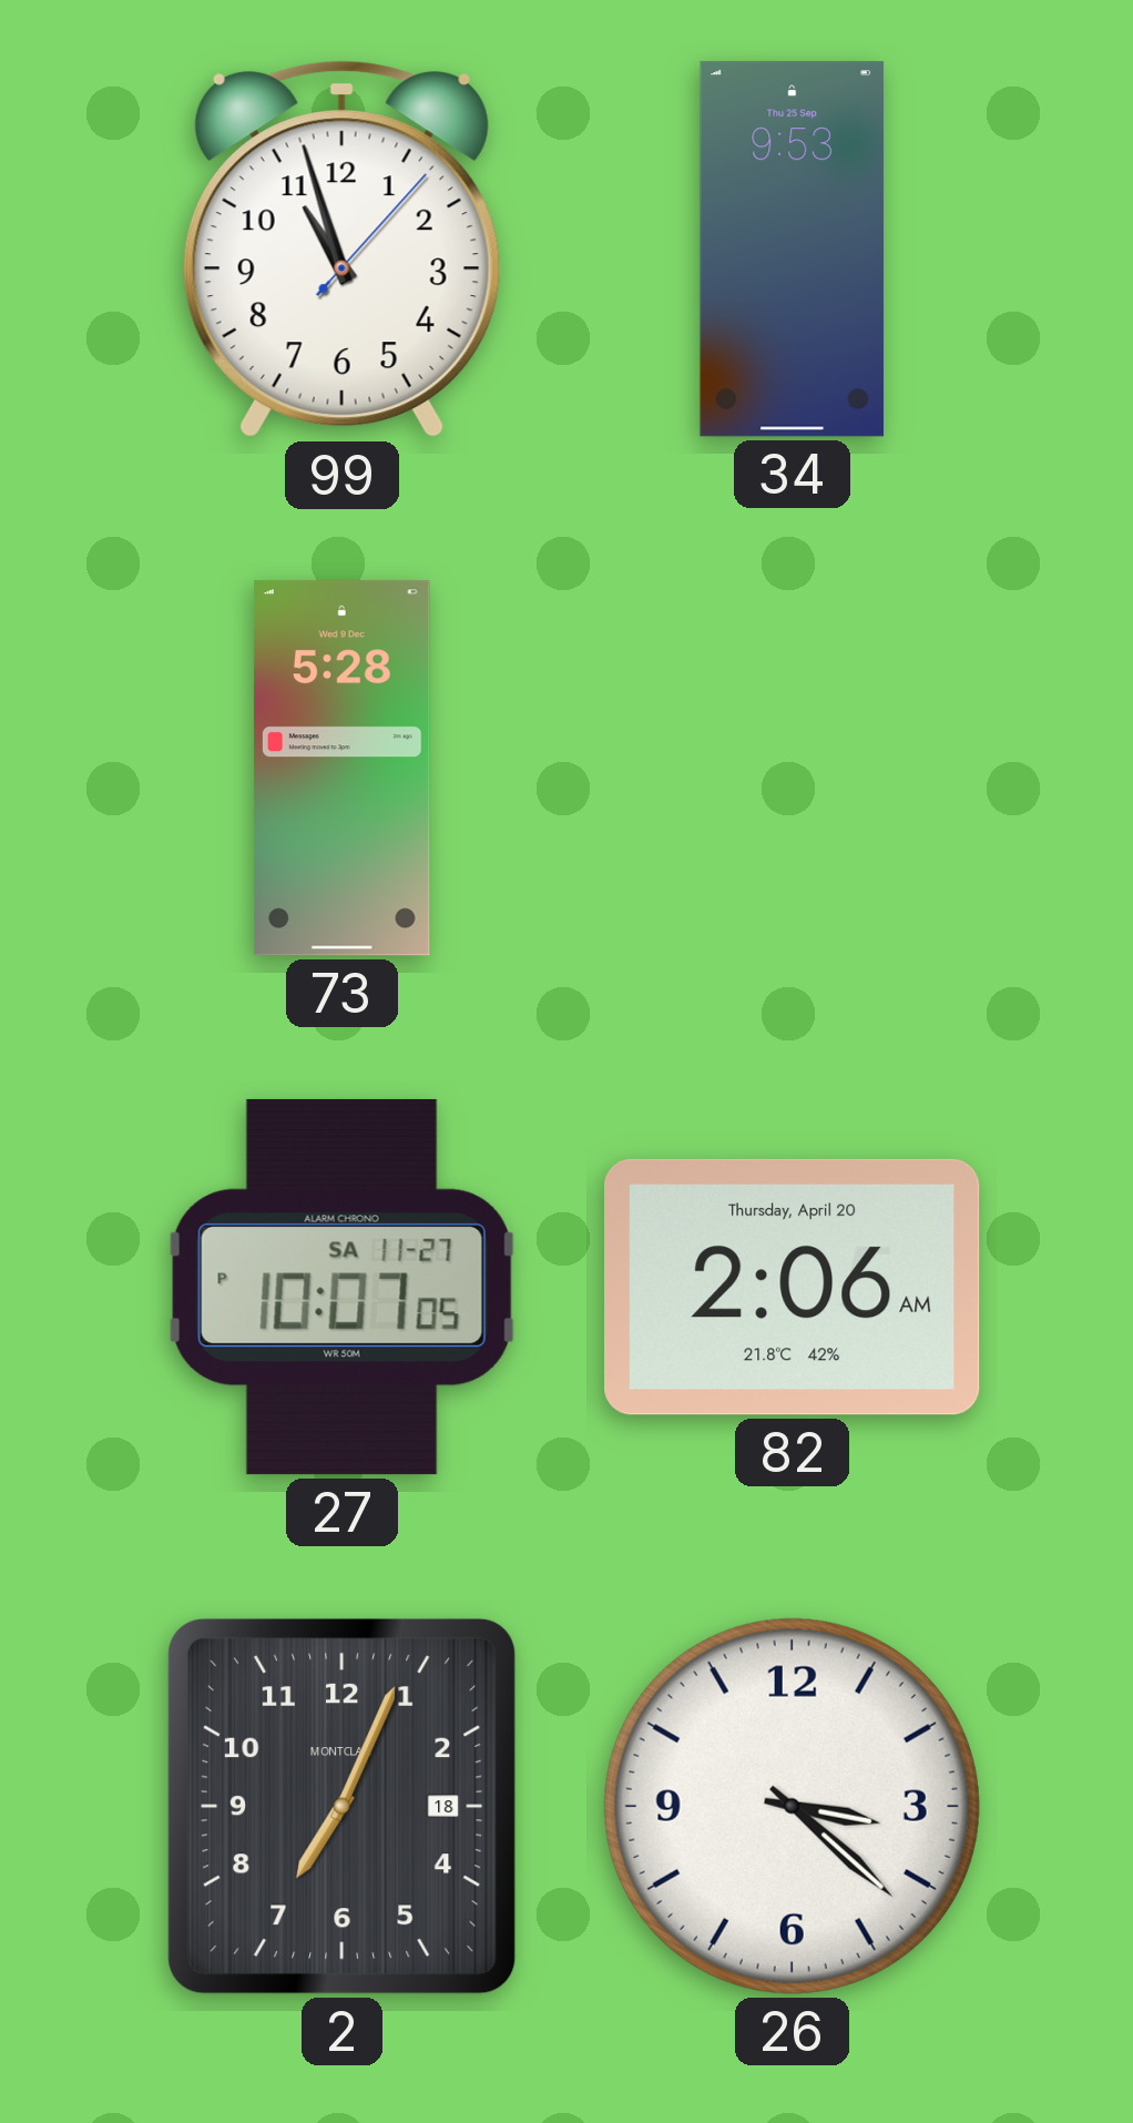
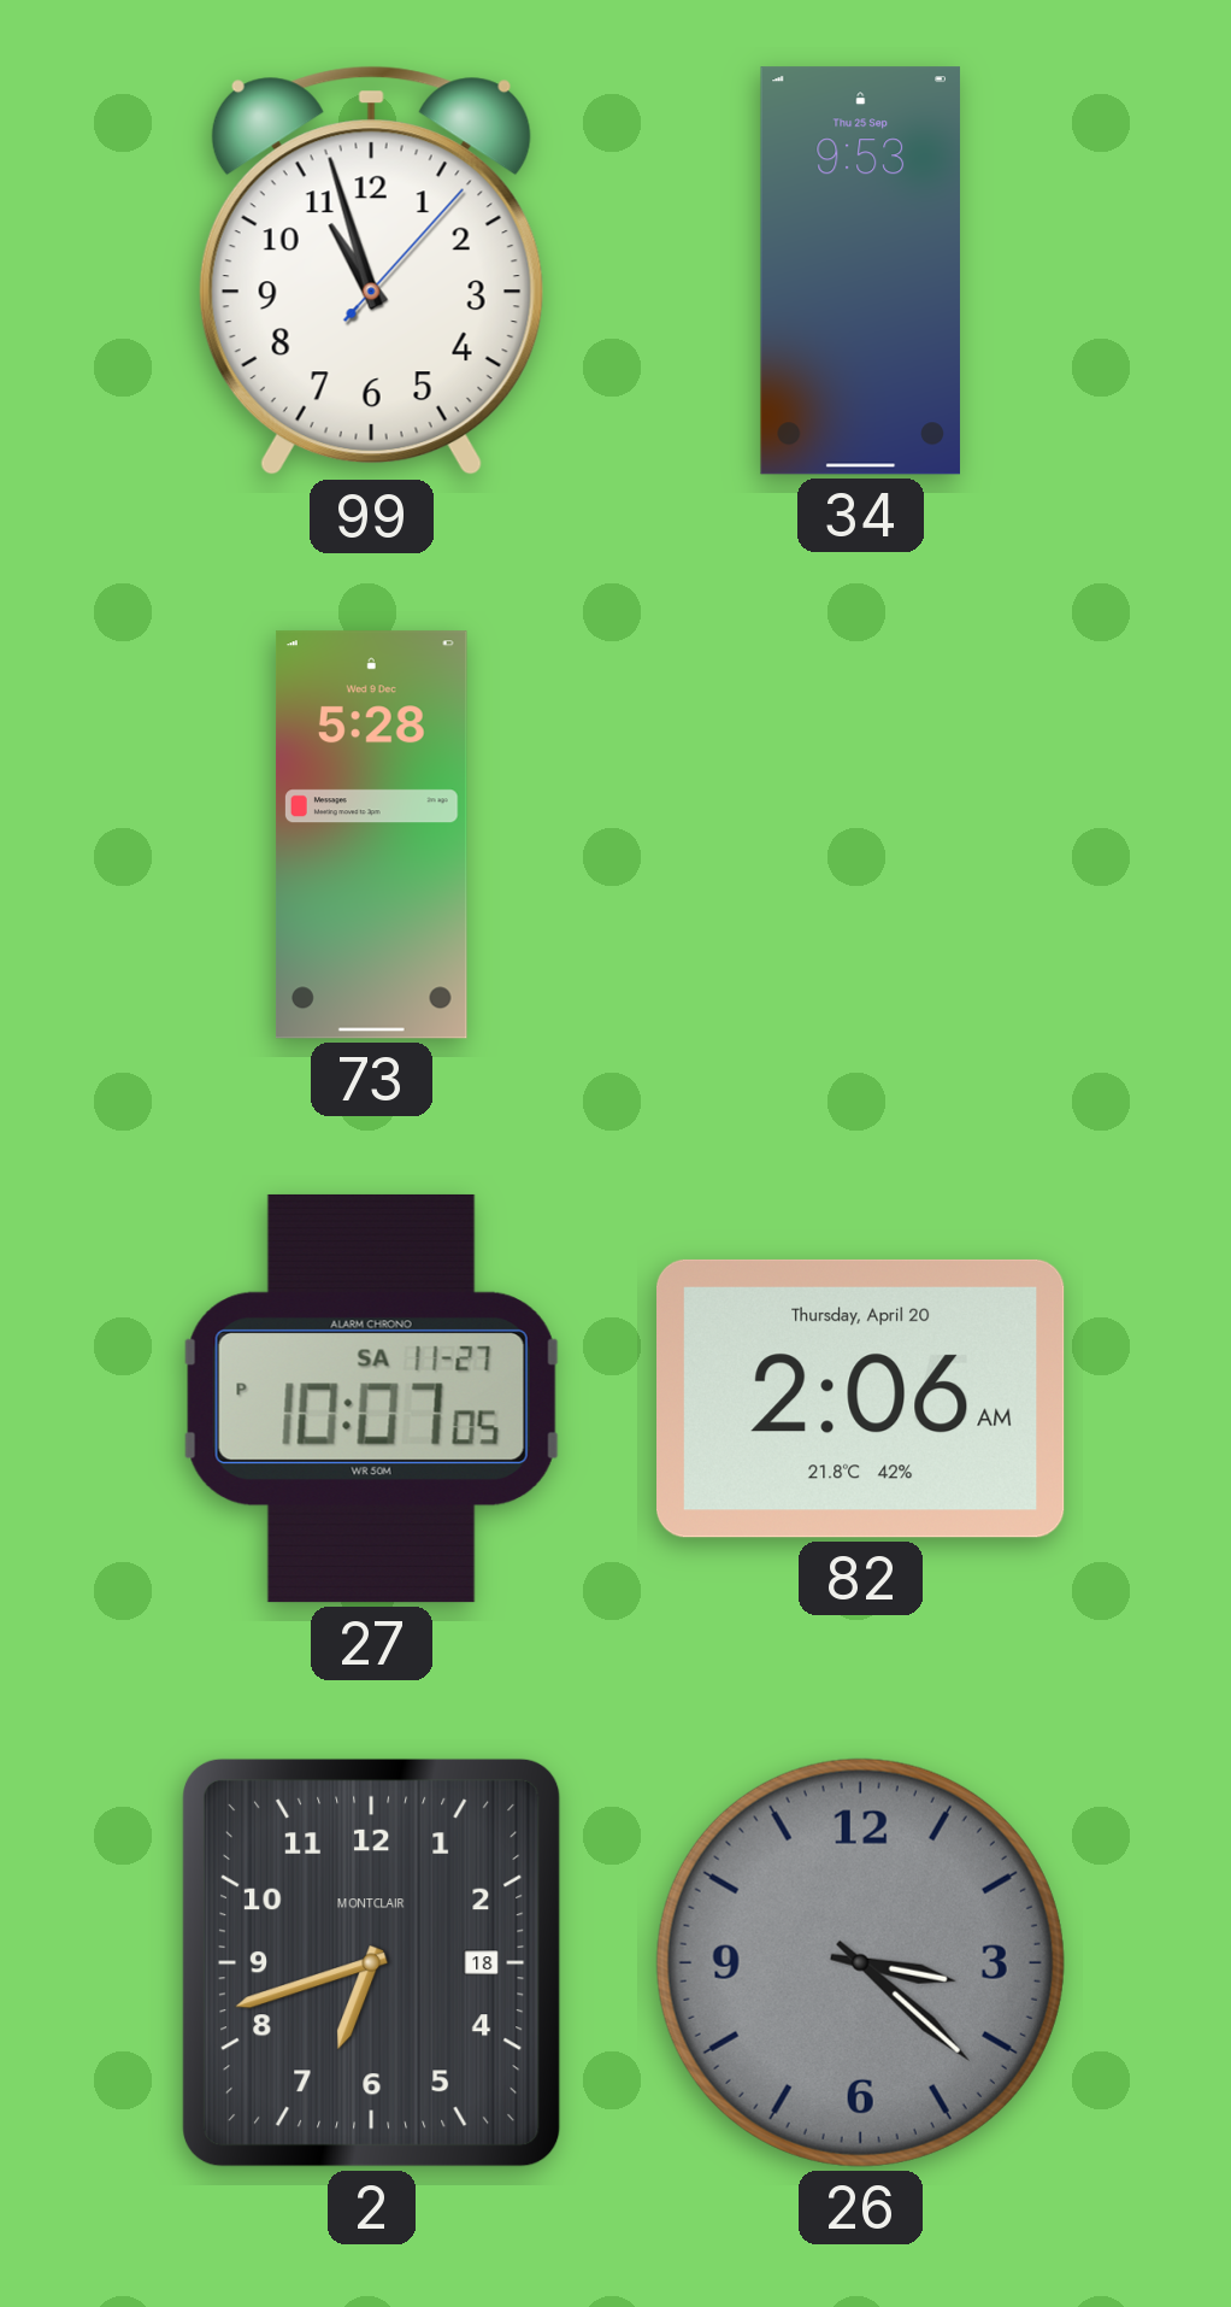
2: 7:04 -> 6:42 (371, 1962)
26 dial: white -> grey (860, 1962)
